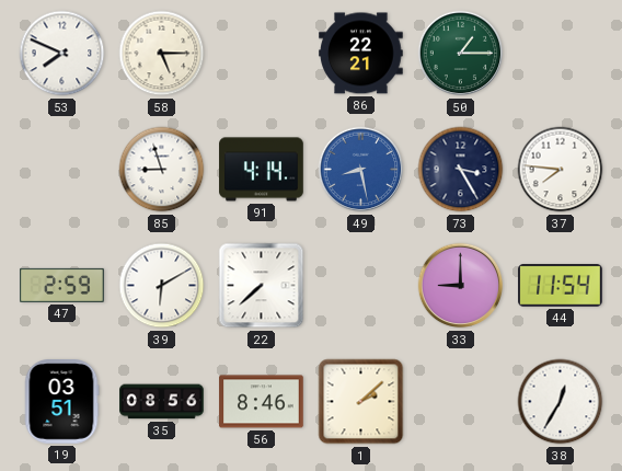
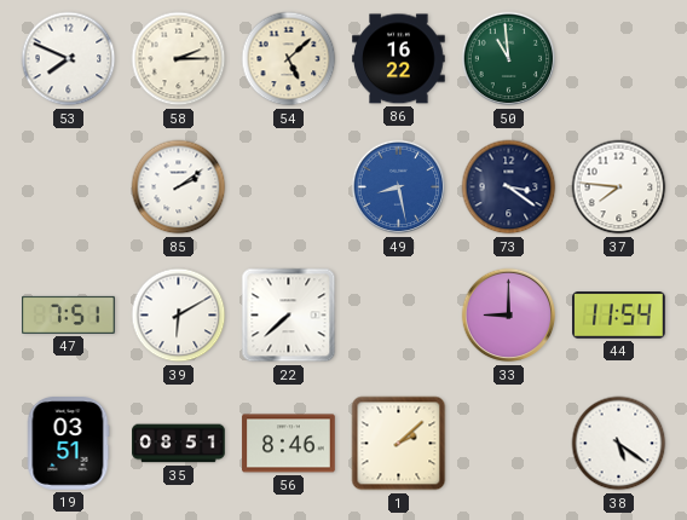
58: 5:15 -> 2:15 (179, 59)
54: none -> 5:08 (289, 59)
86: 22:21 -> 16:22 (399, 59)
50: 1:15 -> 10:59 (509, 59)
85: 8:57 -> 2:09 (179, 187)
91: 4:14 -> none (262, 170)
73: 3:25 -> 3:21 (509, 187)
47: 2:59 -> 7:51 (69, 314)
35: 08:56 -> 08:51 (179, 444)
38: 12:35 -> 5:21 (619, 444)
